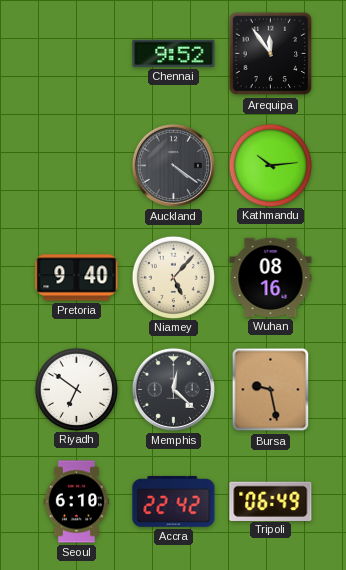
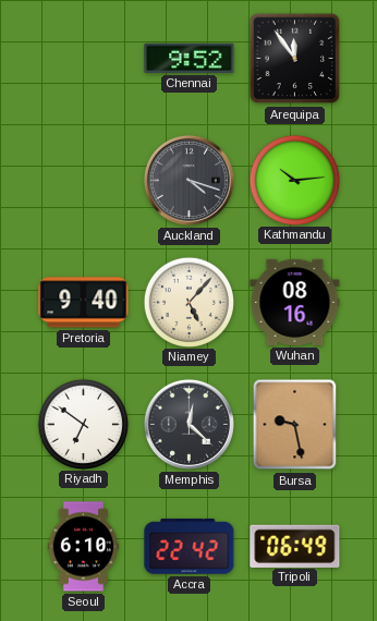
Auckland: 4:21 -> 4:18 (188, 180)
